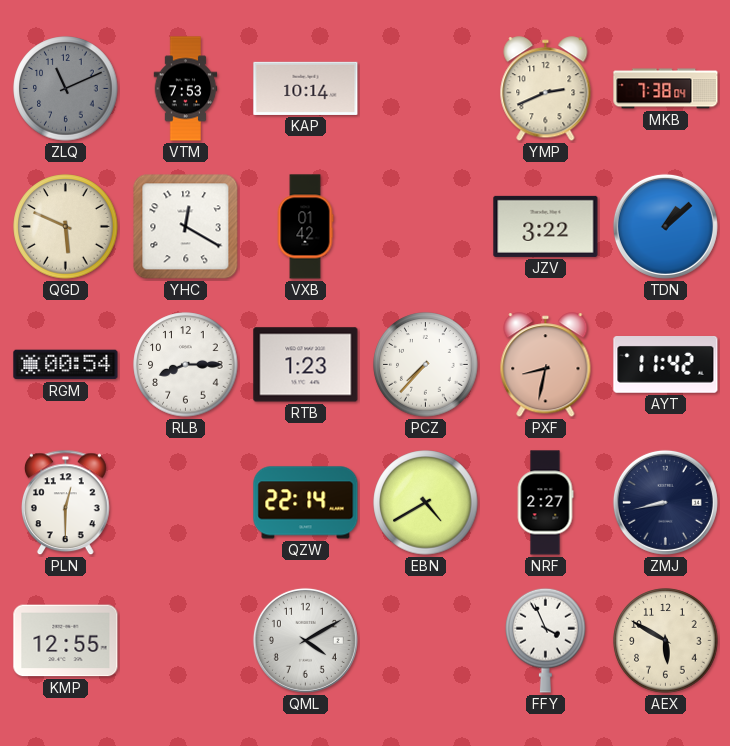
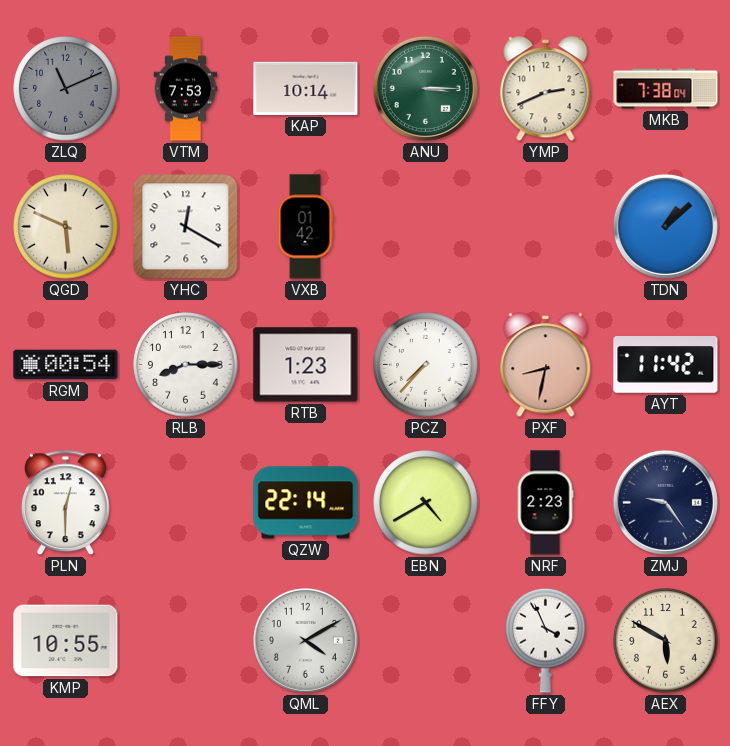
ANU: none -> 3:15 (425, 88)
JZV: 3:22 -> none (546, 226)
NRF: 2:27 -> 2:23 (545, 503)
ZMJ: 8:43 -> 9:24 (665, 502)
KMP: 12:55 -> 10:55 (66, 641)
